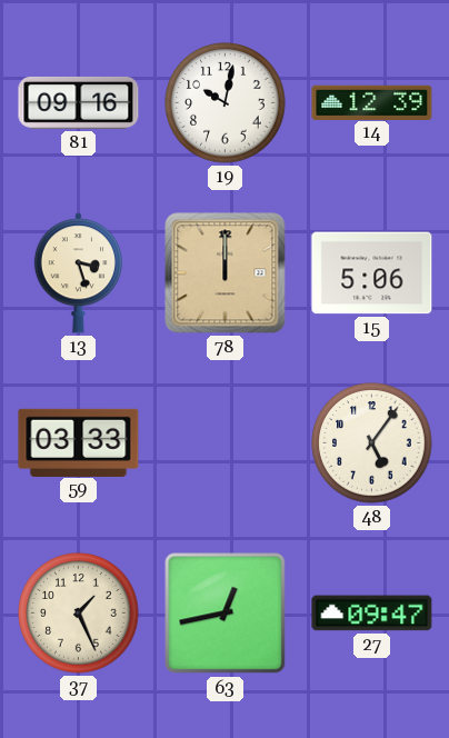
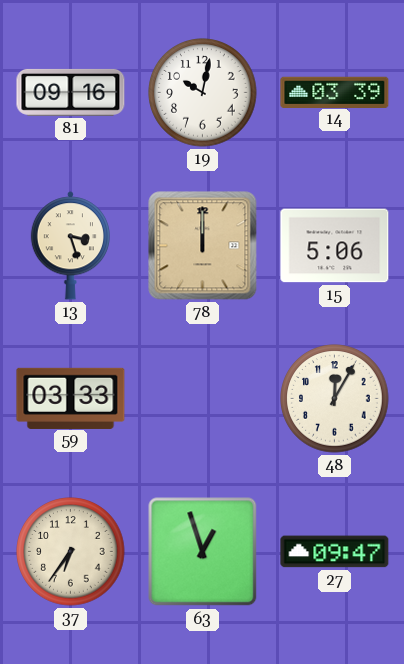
14: 12:39 -> 03:39 (335, 92)
48: 5:06 -> 12:05 (335, 399)
37: 1:26 -> 6:36 (71, 552)
63: 12:43 -> 12:57 (203, 552)
